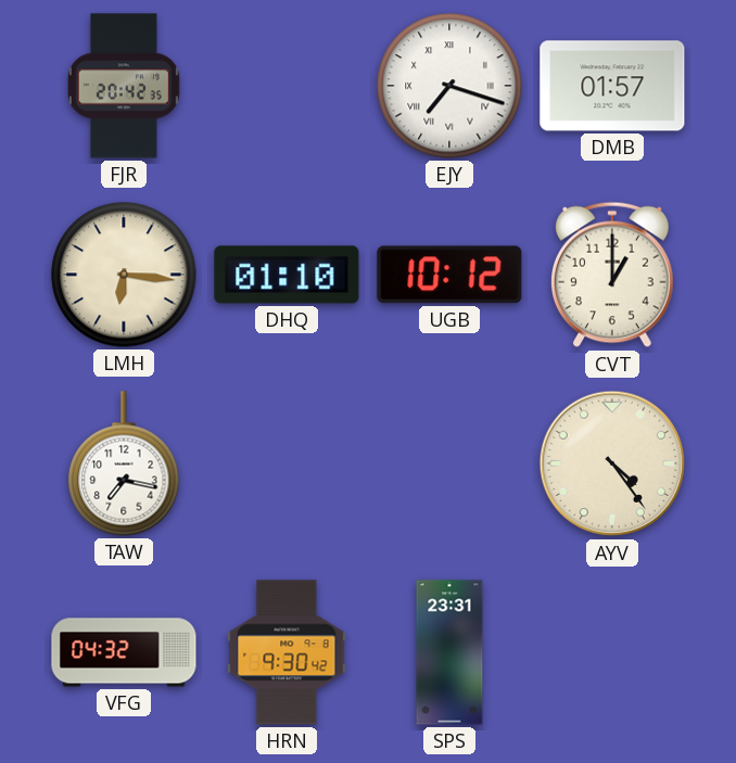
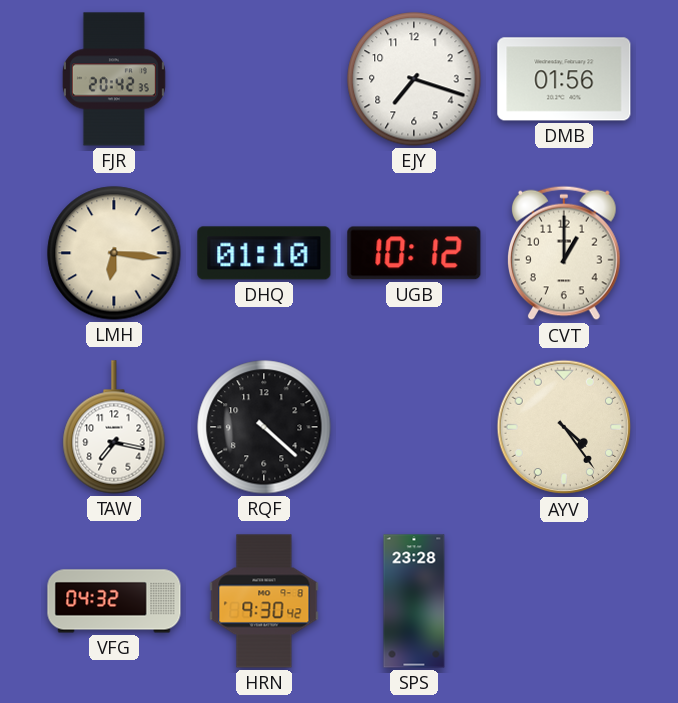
EJY numerals: Roman -> Arabic (414, 79)
DMB: 01:57 -> 01:56 (564, 79)
RQF: none -> 4:22 (264, 427)
SPS: 23:31 -> 23:28 (414, 601)
